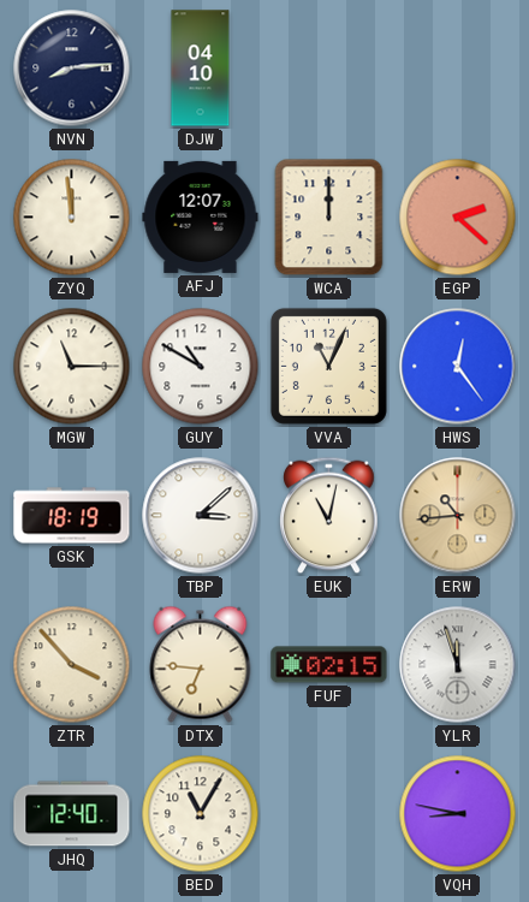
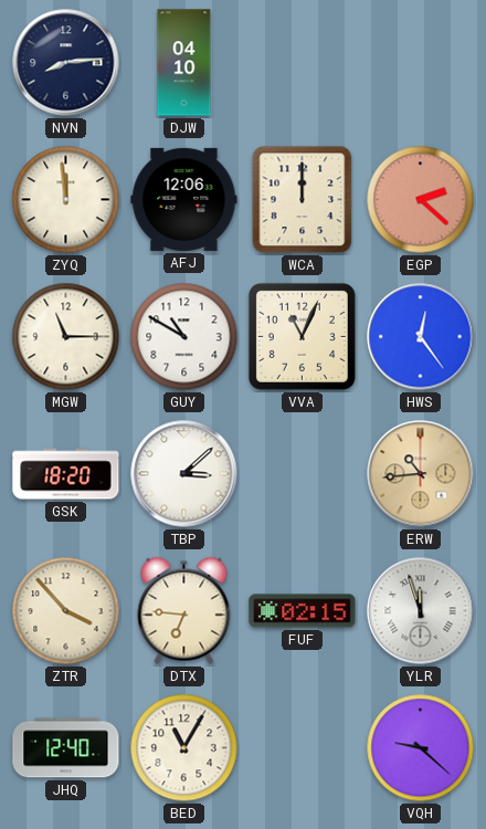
AFJ: 12:07 -> 12:06 (184, 199)
GSK: 18:19 -> 18:20 (66, 474)
EUK: 11:02 -> none (329, 516)
VQH: 8:47 -> 9:22 (421, 748)
